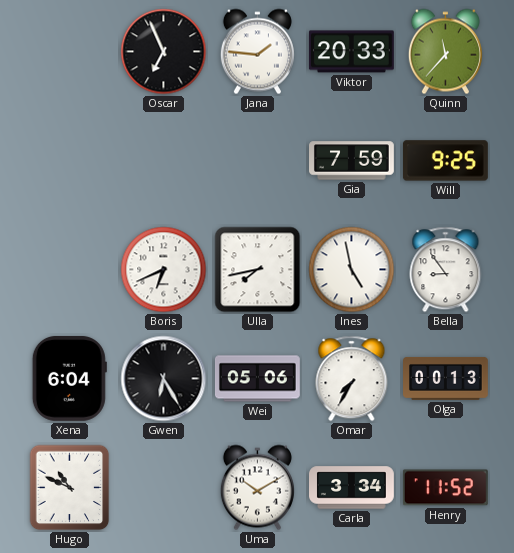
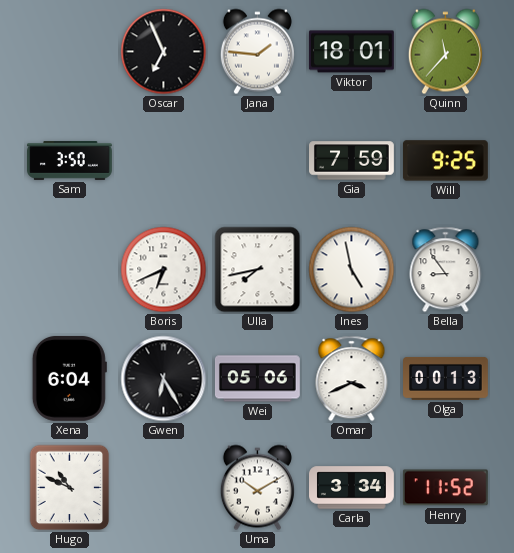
Viktor: 20:33 -> 18:01 (351, 52)
Sam: none -> 3:50 (70, 161)
Omar: 7:35 -> 3:41 (352, 379)
